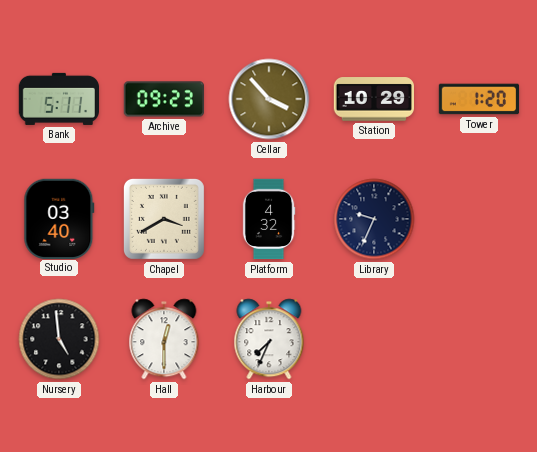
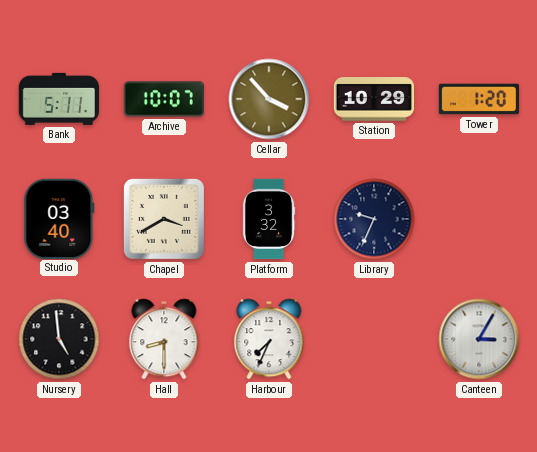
Archive: 09:23 -> 10:07 (163, 99)
Platform: 4:32 -> 3:32 (269, 219)
Hall: 12:30 -> 8:30 (164, 339)
Canteen: none -> 3:05 (479, 339)
